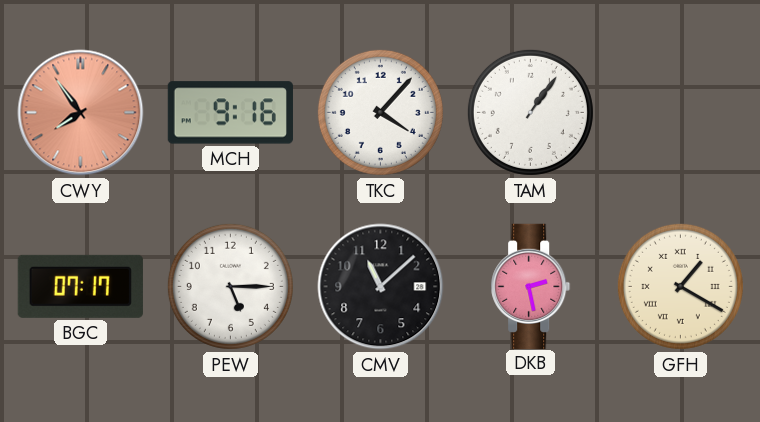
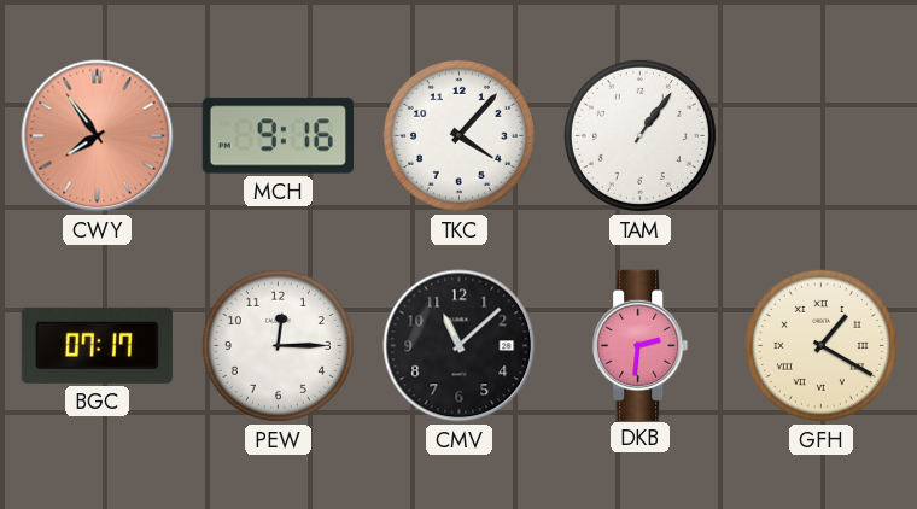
PEW: 5:15 -> 12:15 (278, 345)
DKB: 2:28 -> 2:31 (641, 345)
